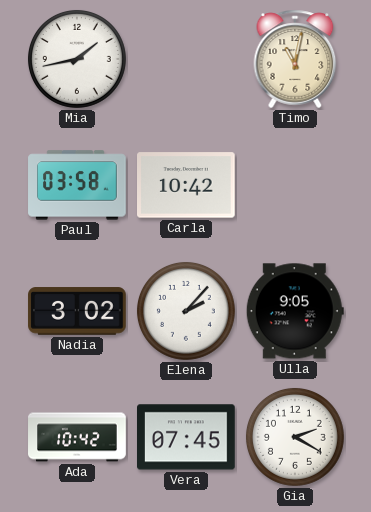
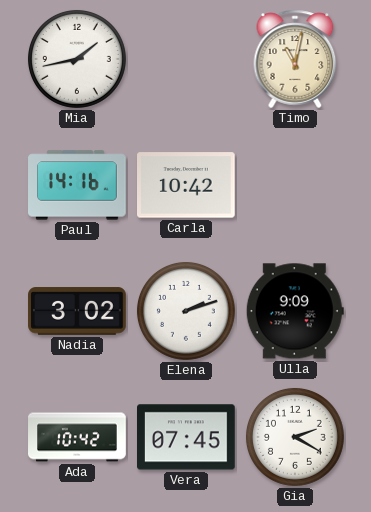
Paul: 03:58 -> 14:16 (77, 185)
Elena: 2:07 -> 2:12 (186, 311)
Ulla: 9:05 -> 9:09 (295, 311)
